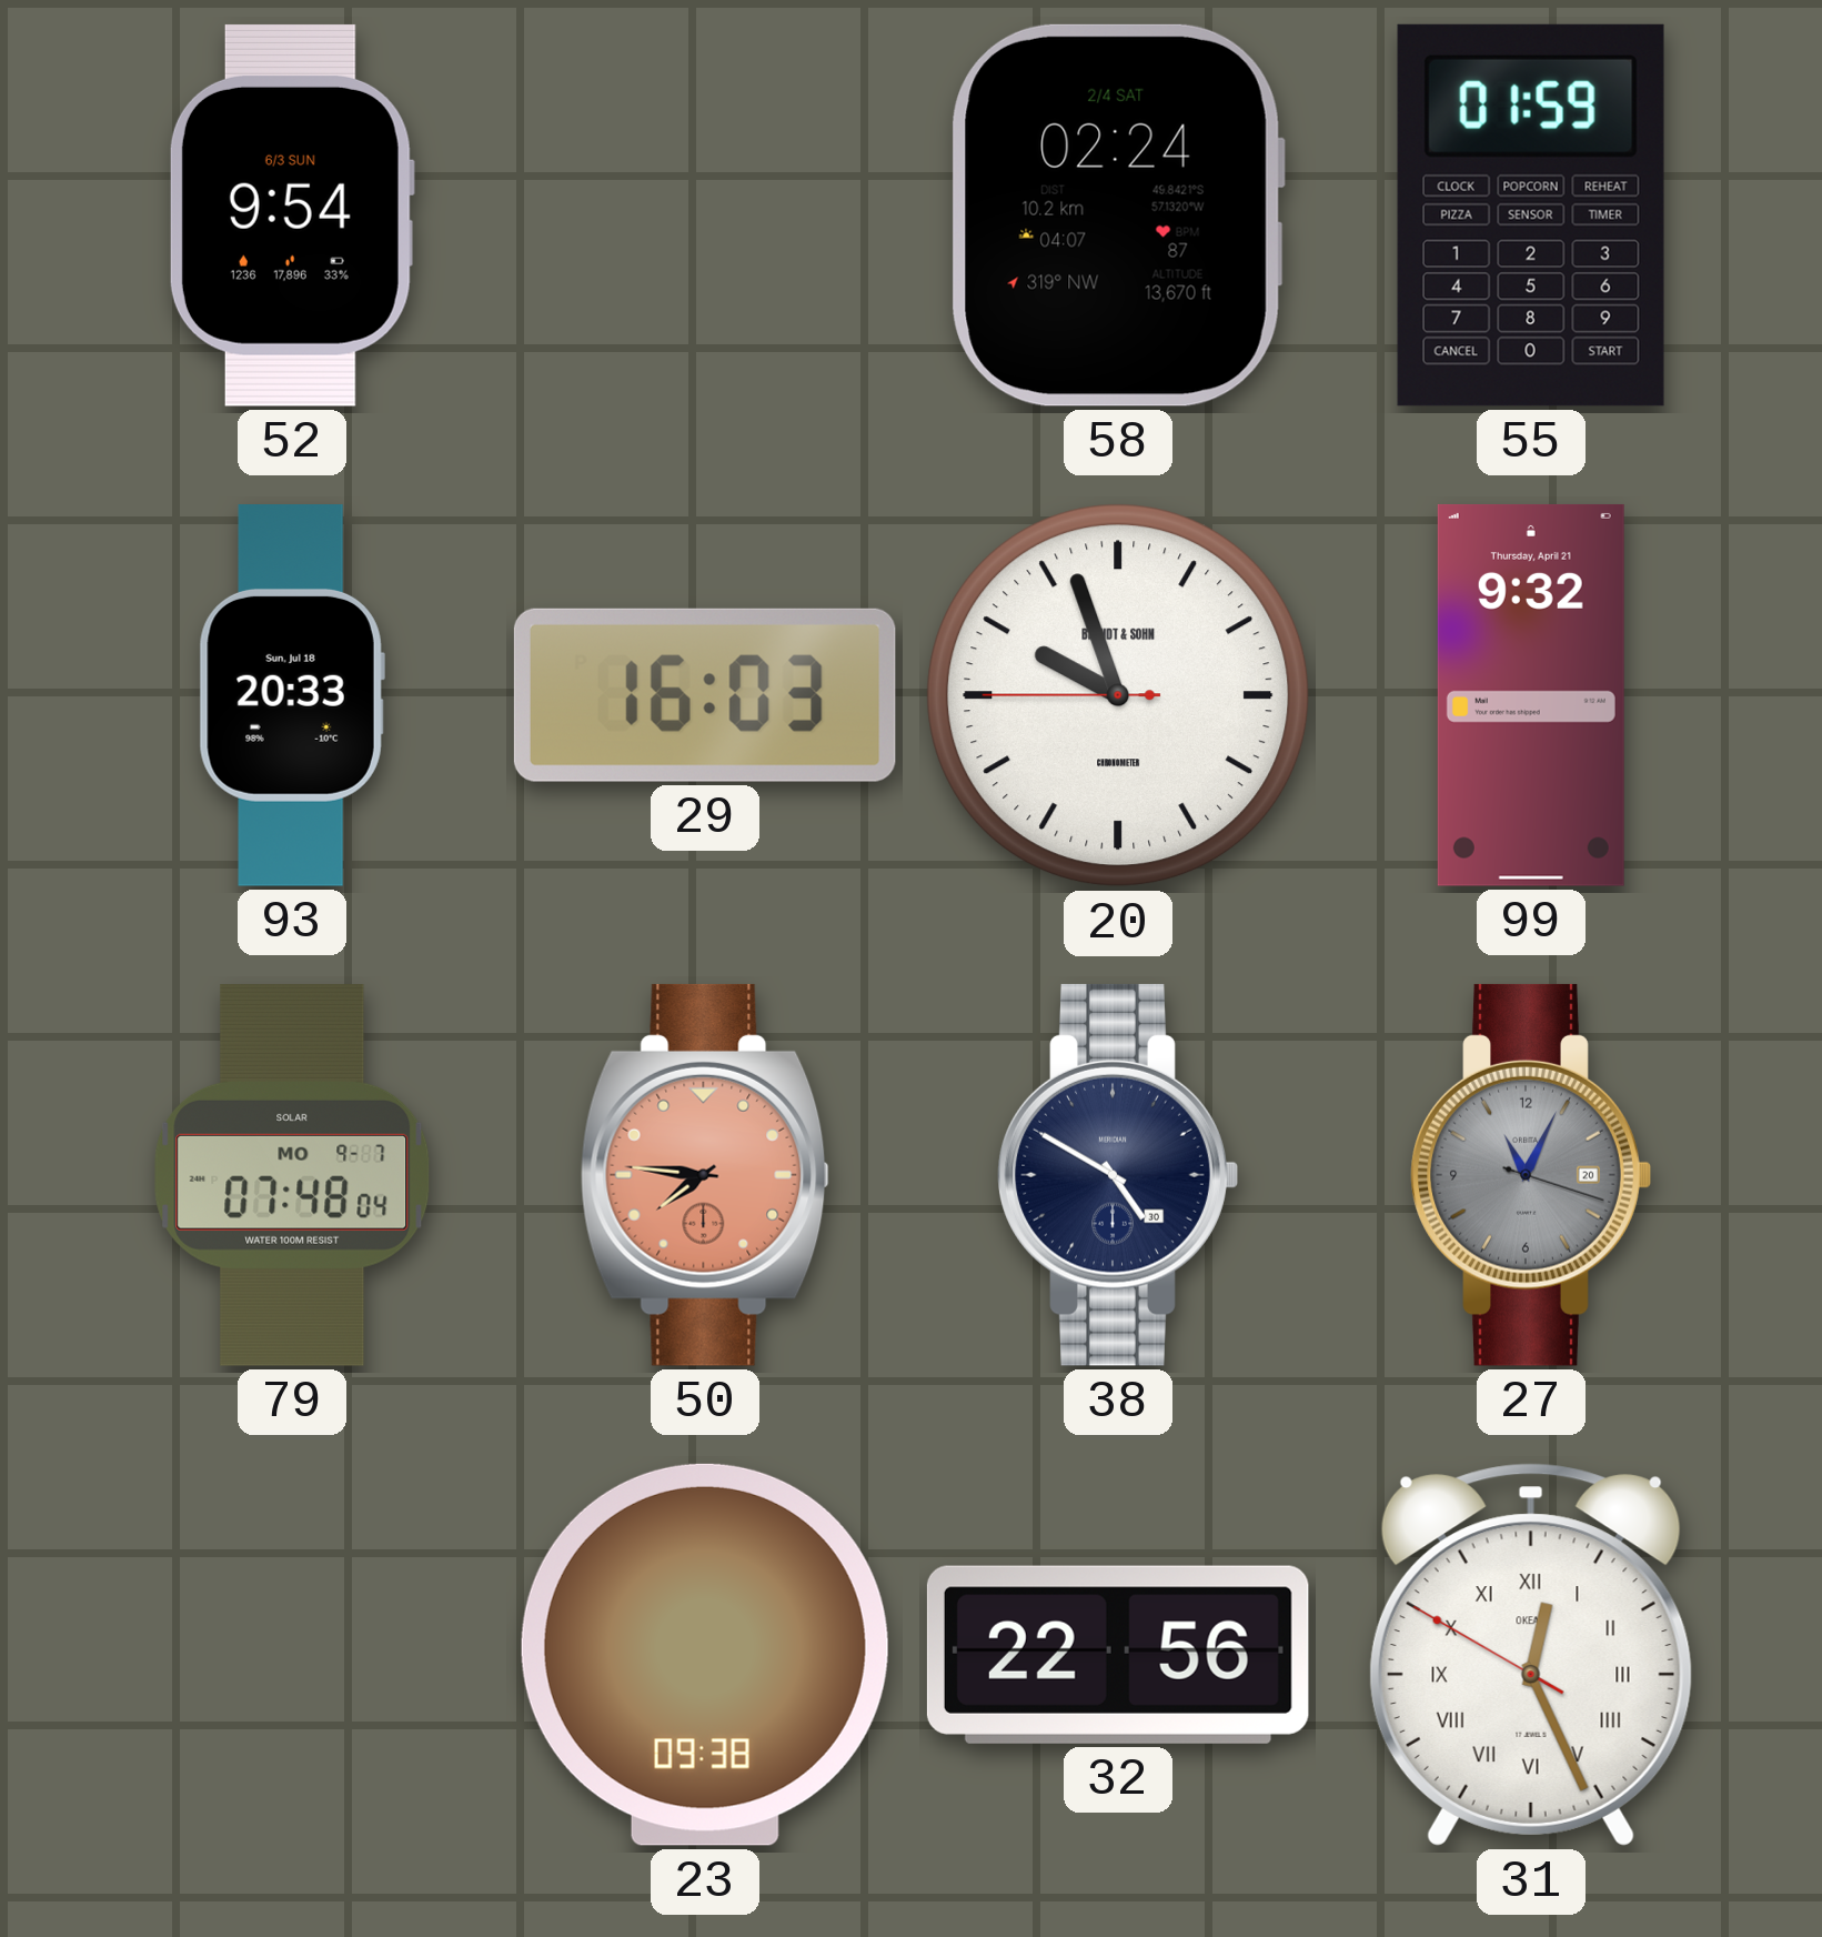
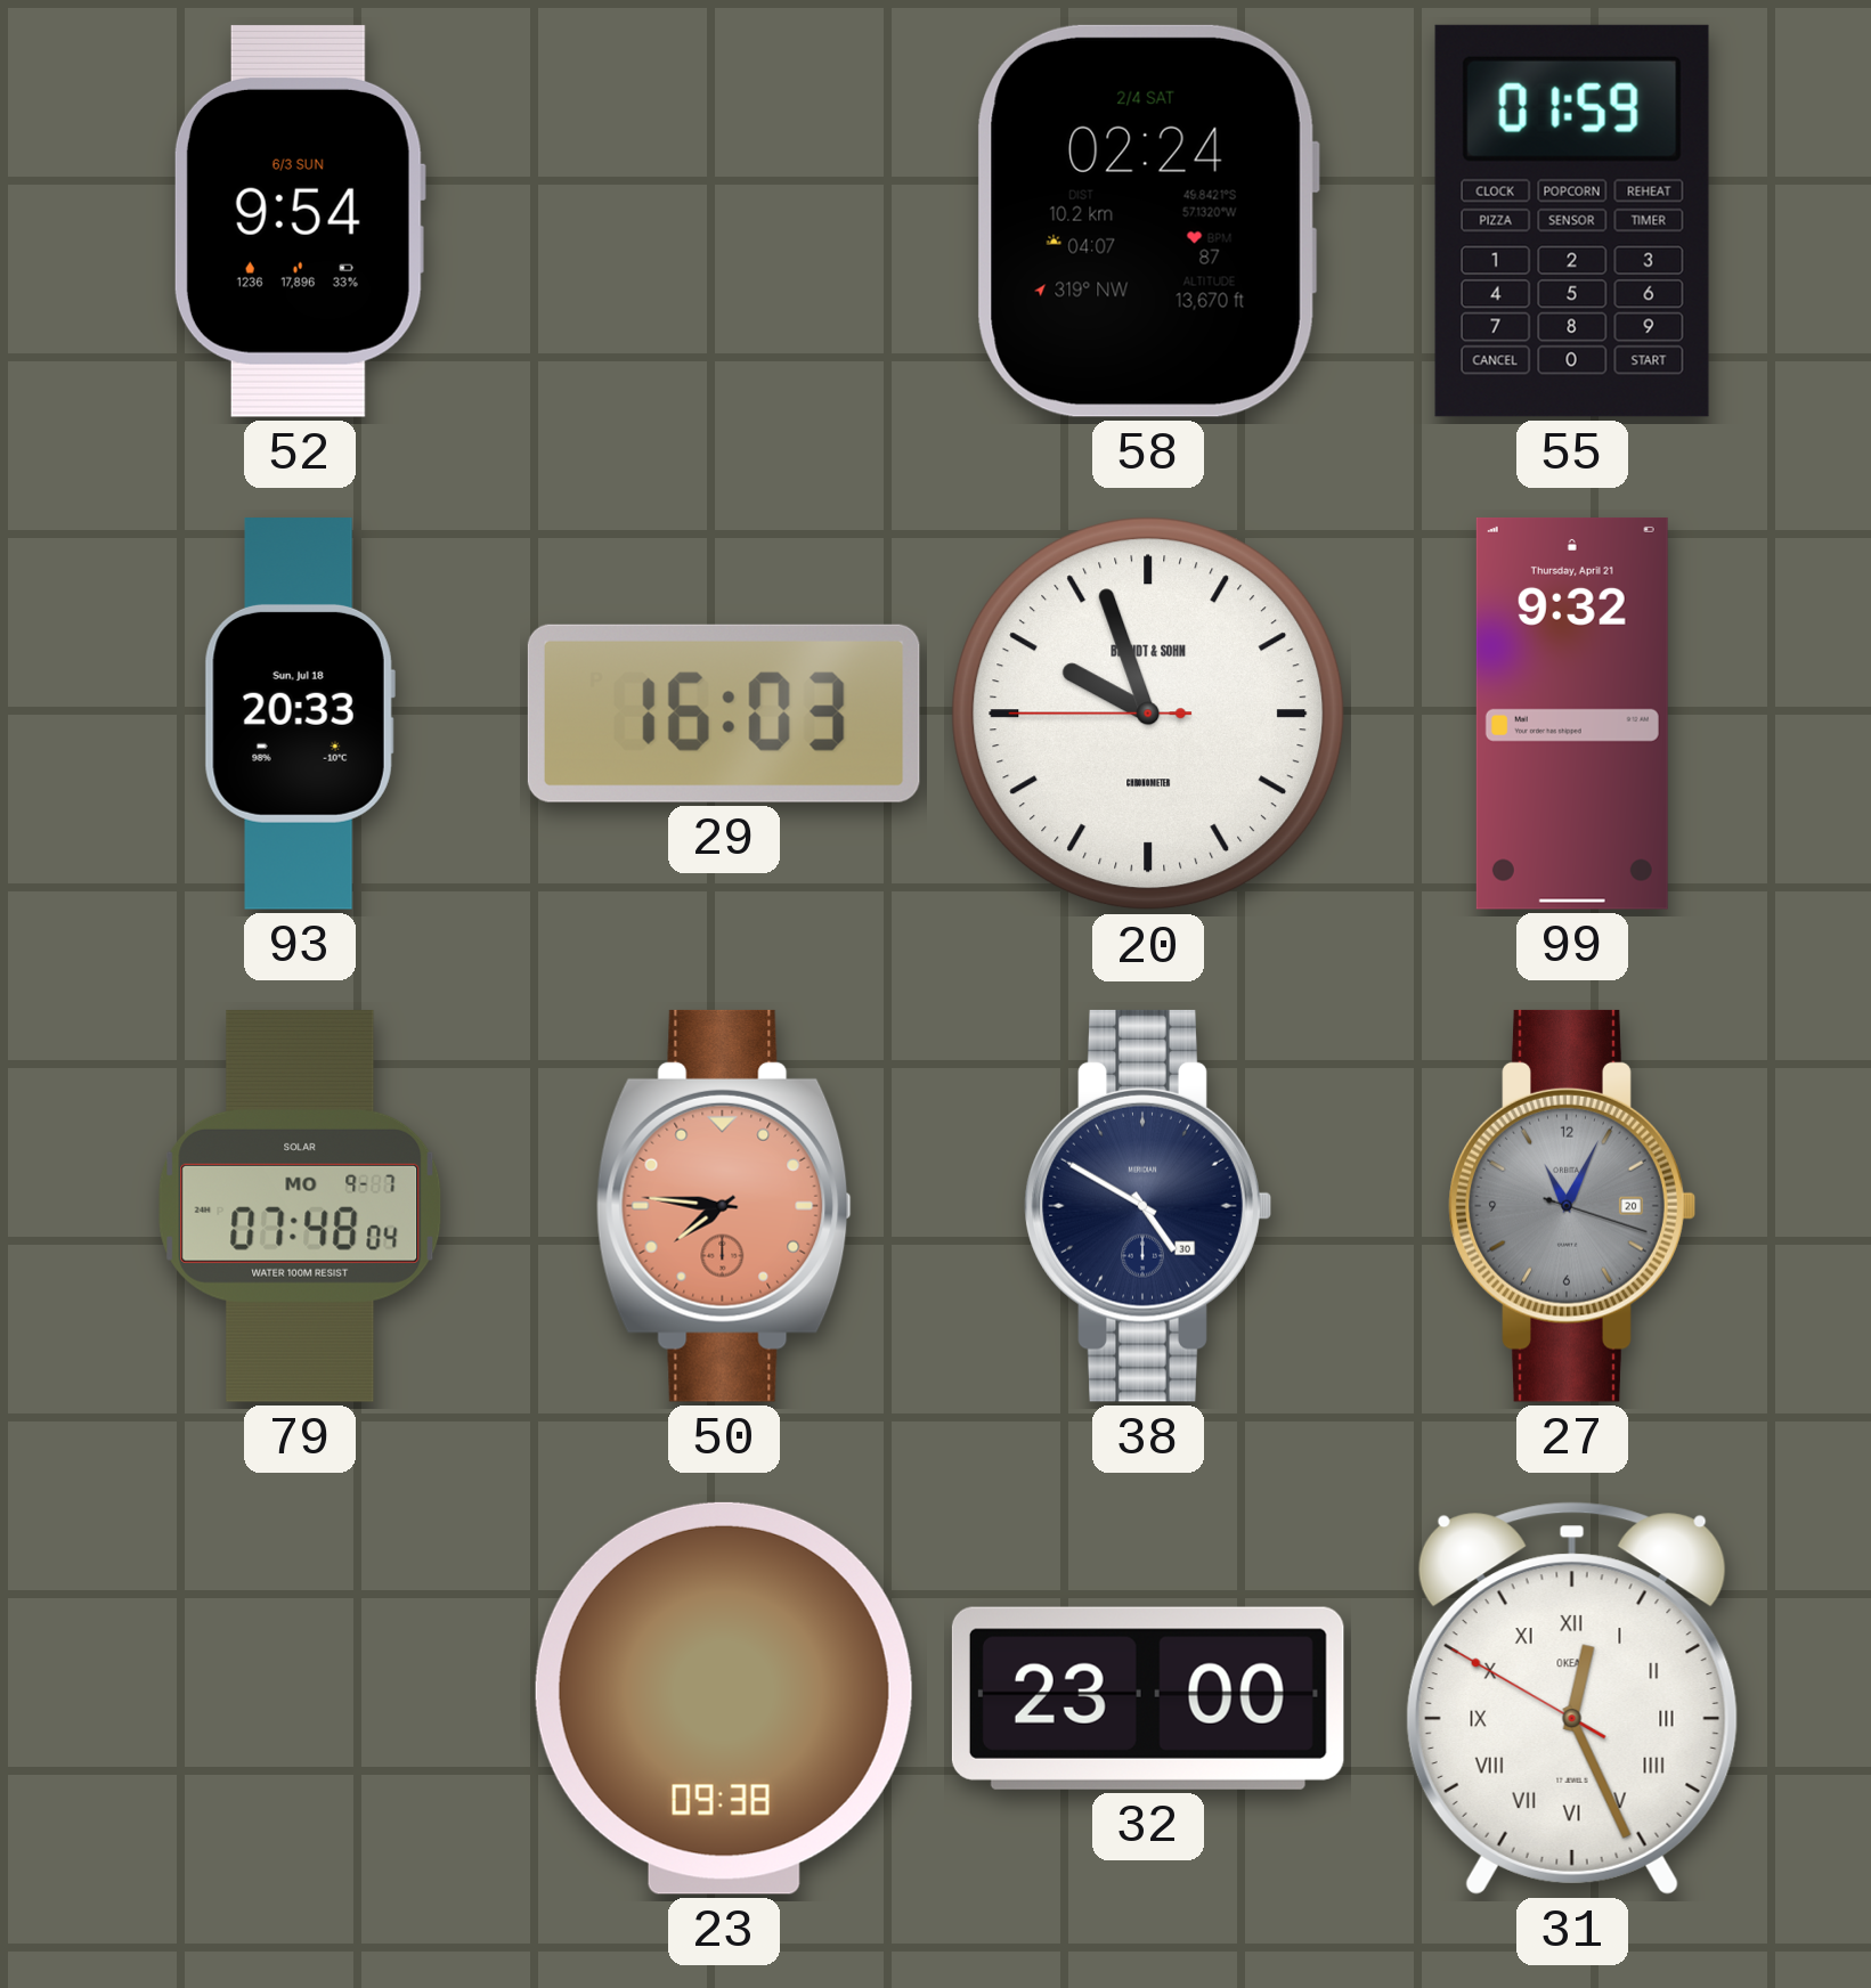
32: 22:56 -> 23:00 (1148, 1698)
